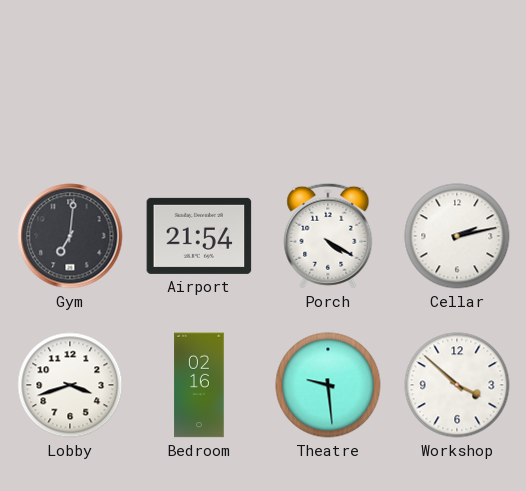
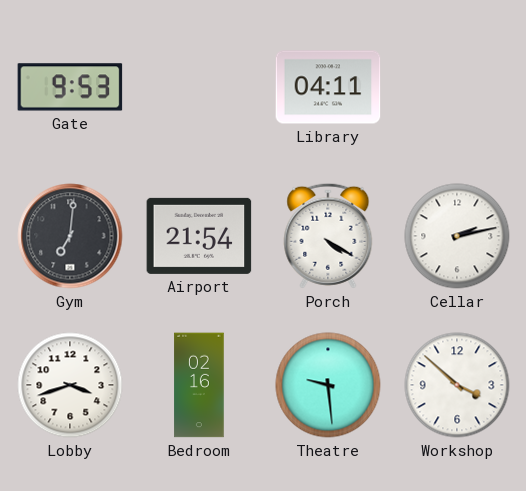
Gate: none -> 9:53 (70, 87)
Library: none -> 04:11 (328, 87)
